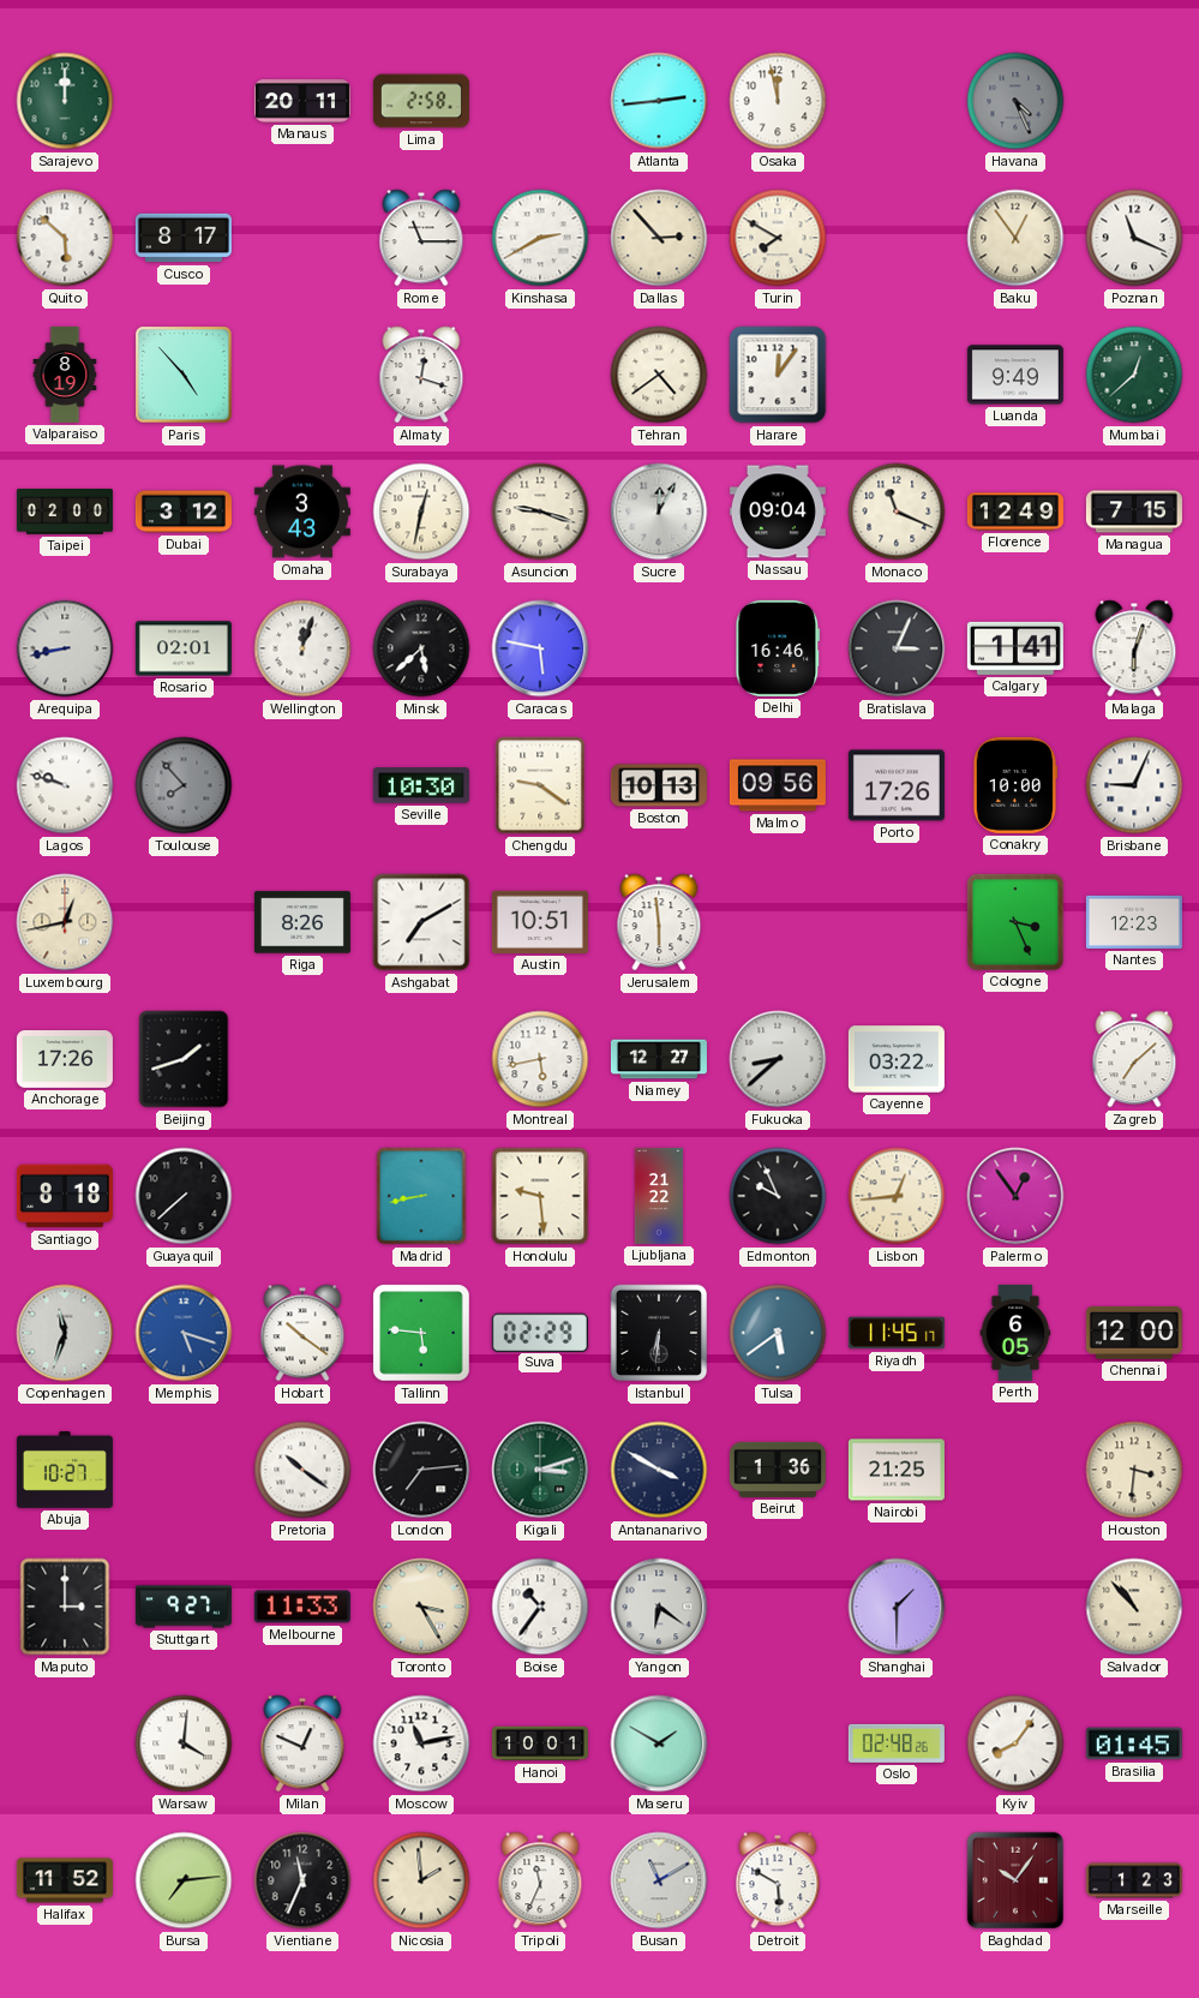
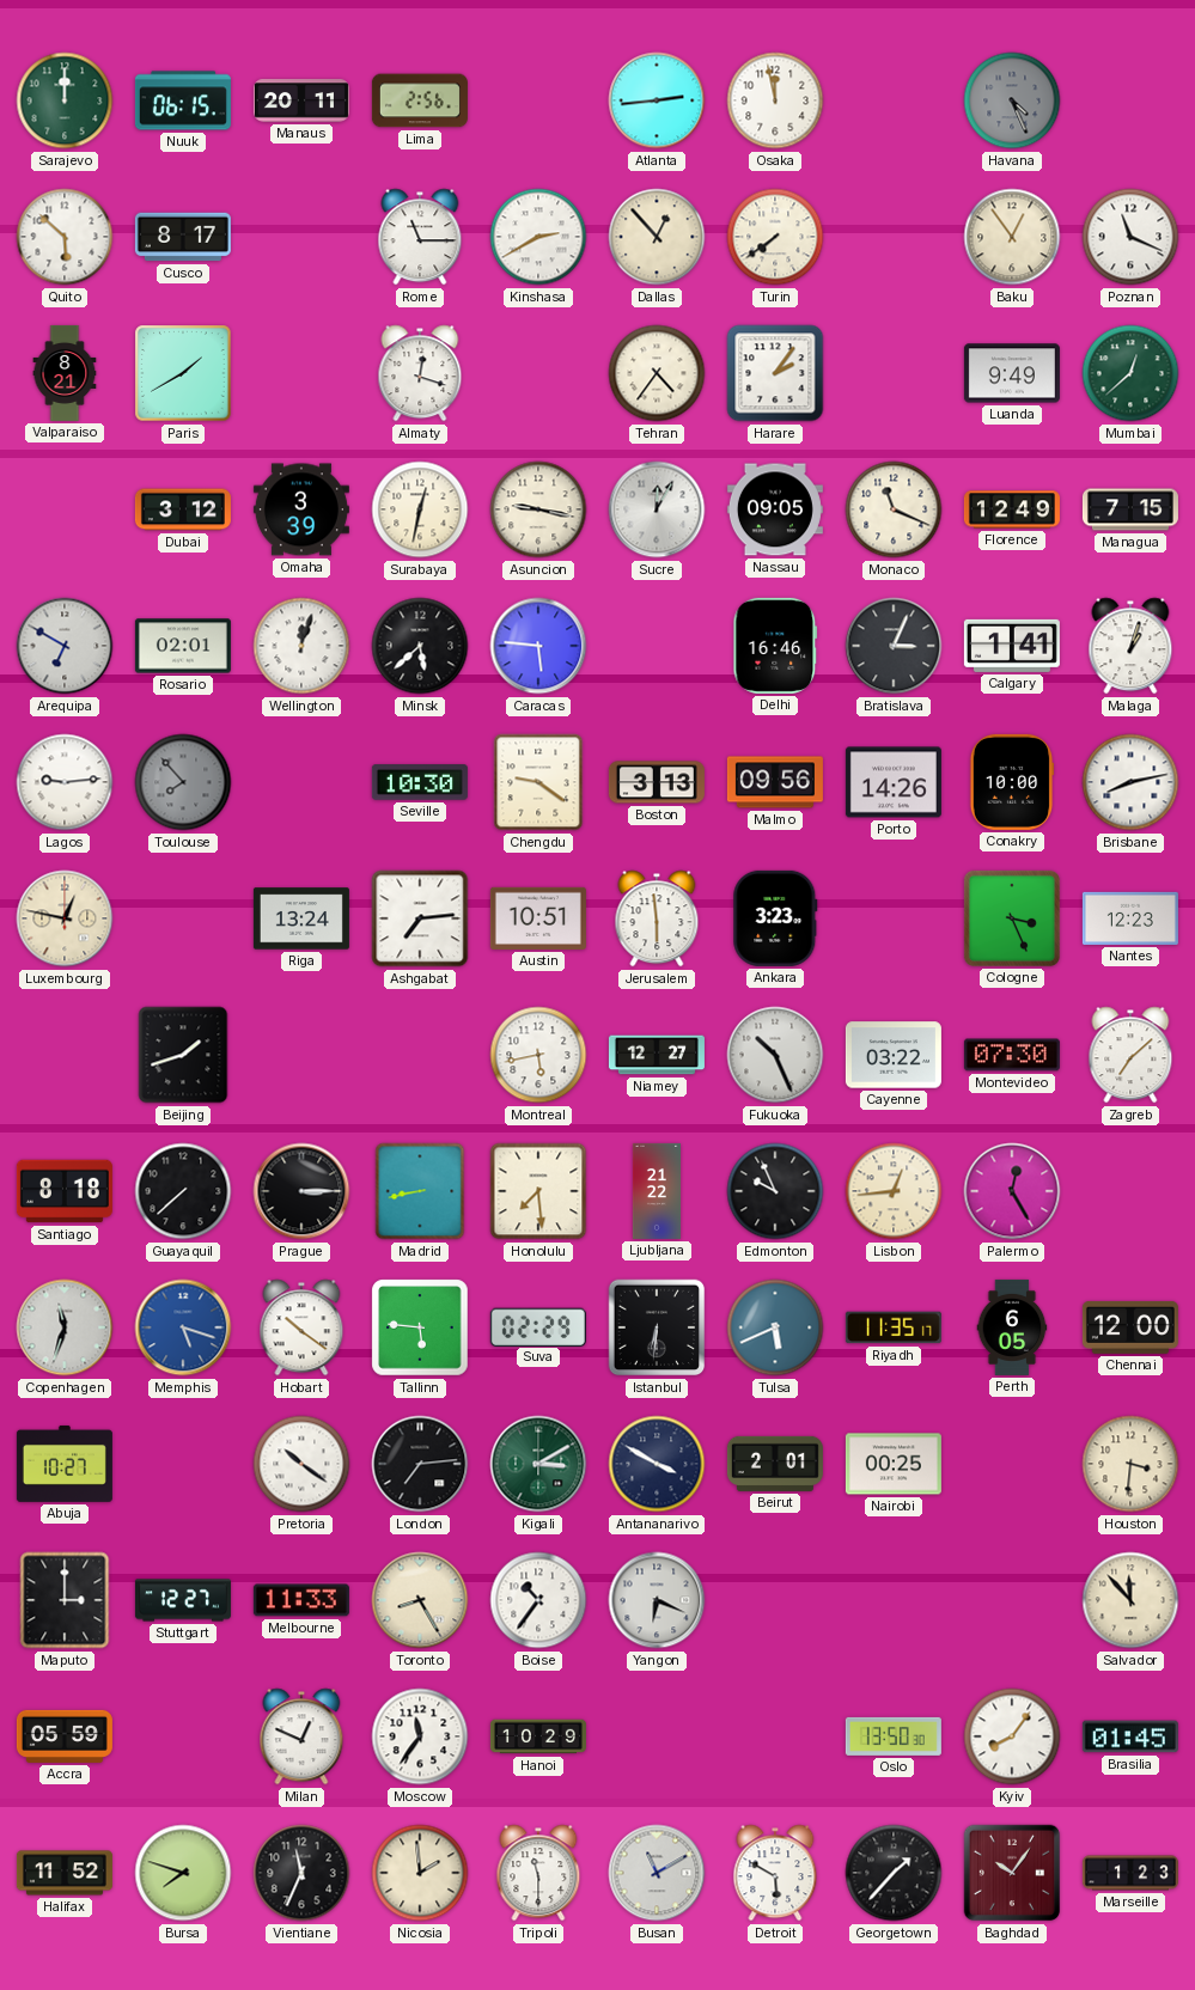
Nuuk: none -> 06:15 (183, 100)
Lima: 2:58 -> 2:56 (420, 100)
Dallas: 2:53 -> 12:53 (657, 237)
Turin: 7:50 -> 7:39 (775, 237)
Valparaiso: 8:19 -> 8:21 (65, 373)
Paris: 4:53 -> 1:40 (183, 373)
Tehran: 4:39 -> 4:36 (657, 373)
Harare: 12:06 -> 2:06 (775, 373)
Taipei: 02:00 -> none (65, 513)
Omaha: 3:43 -> 3:39 (301, 509)
Asuncion: 9:18 -> 9:17 (538, 509)
Nassau: 09:04 -> 09:05 (775, 509)
Arequipa: 8:43 -> 6:50 (65, 646)
Caracas: 5:47 -> 5:46 (538, 646)
Malaga: 6:03 -> 1:03 (1130, 646)
Lagos: 9:48 -> 9:14 (65, 782)
Boston: 10:13 -> 3:13 (657, 782)
Porto: 17:26 -> 14:26 (894, 782)
Brisbane: 9:04 -> 8:13 (1130, 782)
Luxembourg: 12:43 -> 12:47 (65, 918)
Riga: 8:26 -> 13:24 (301, 918)
Ashgabat: 7:10 -> 7:14 (420, 918)
Ankara: none -> 3:23 (775, 918)
Anchorage: 17:26 -> none (65, 1060)
Fukuoka: 8:38 -> 10:26 (775, 1055)
Montevideo: none -> 07:30 (1012, 1055)
Prague: none -> 3:15 (301, 1191)
Honolulu: 9:29 -> 7:29 (538, 1191)
Palermo: 12:54 -> 12:25 (1012, 1191)
Tulsa: 5:39 -> 5:41 (775, 1327)
Riyadh: 11:45 -> 11:35 (894, 1327)
Kigali: 3:12 -> 3:10 (538, 1464)
Beirut: 1:36 -> 2:01 (775, 1464)
Nairobi: 21:25 -> 00:25 (894, 1464)
Stuttgart: 9:27 -> 12:27 (183, 1600)
Toronto: 3:25 -> 8:25 (420, 1600)
Yangon: 6:21 -> 6:19 (657, 1600)
Shanghai: 1:30 -> none (897, 1607)
Salvador: 10:53 -> 11:53 (1130, 1600)
Accra: none -> 05:59 (65, 1736)
Warsaw: 4:01 -> none (184, 1743)
Moscow: 11:13 -> 11:36 (420, 1736)
Hanoi: 10:01 -> 10:29 (538, 1736)
Maseru: 1:50 -> none (659, 1743)
Oslo: 02:48 -> 13:50 (894, 1736)
Bursa: 7:14 -> 7:48 (183, 1873)
Tripoli: 11:34 -> 11:30 (538, 1873)
Georgetown: none -> 1:37 (894, 1873)
